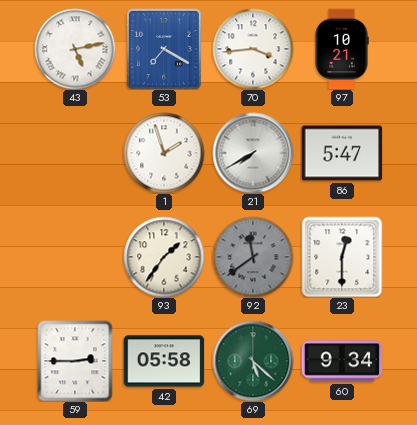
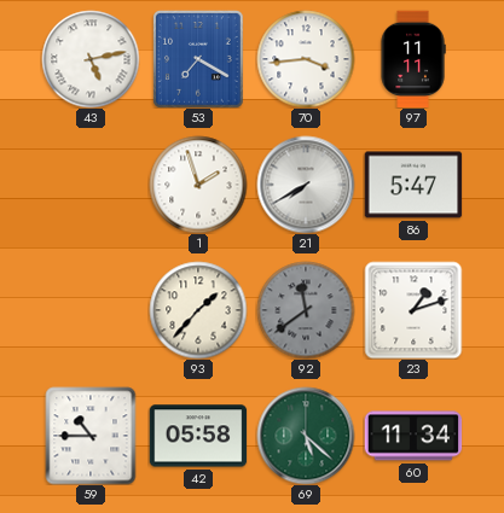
97: 10:21 -> 11:11 (413, 59)
93: 1:36 -> 1:37 (198, 310)
23: 12:30 -> 1:12 (413, 310)
59: 2:45 -> 10:45 (91, 436)
60: 9:34 -> 11:34 (413, 436)
